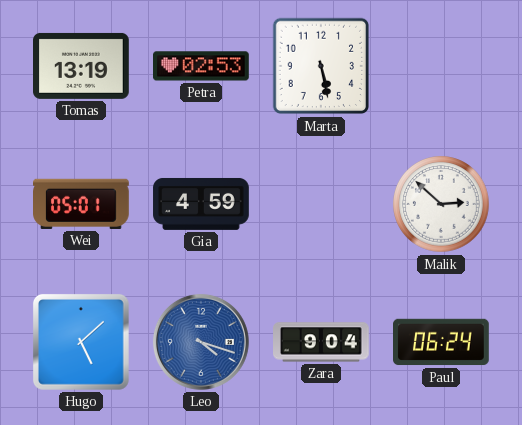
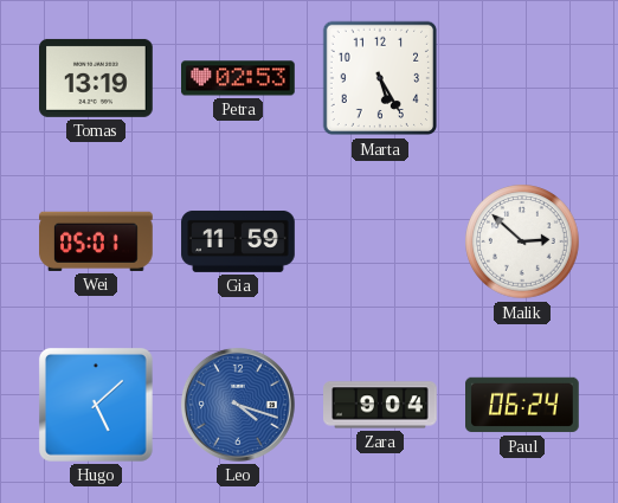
Marta: 5:28 -> 5:25 (380, 78)
Gia: 4:59 -> 11:59 (238, 241)
